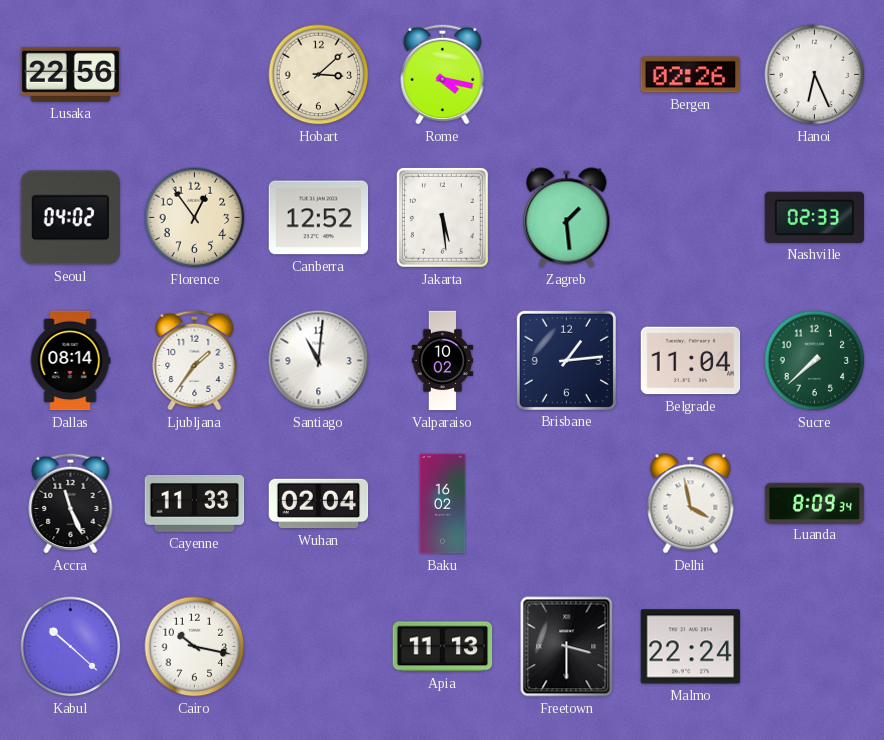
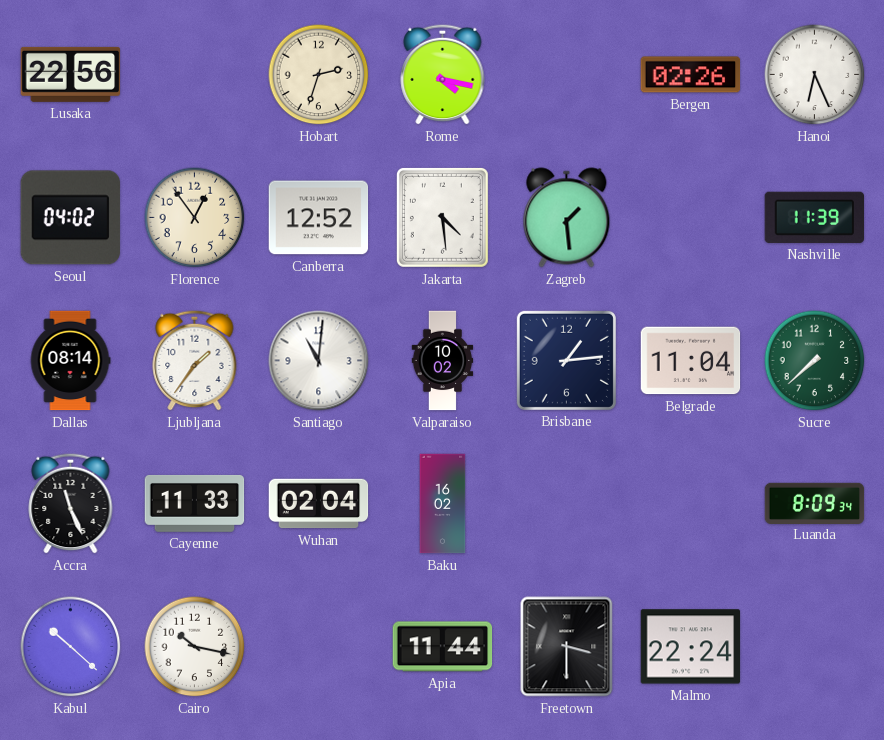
Hobart: 3:08 -> 2:33 (319, 75)
Jakarta: 5:29 -> 4:29 (442, 217)
Nashville: 02:33 -> 11:39 (815, 217)
Delhi: 3:58 -> none (691, 504)
Apia: 11:13 -> 11:44 (443, 647)
